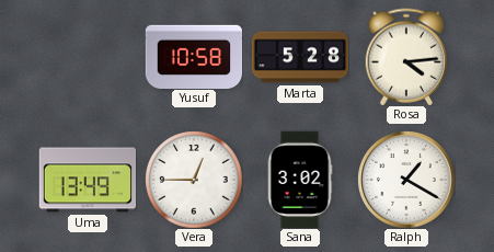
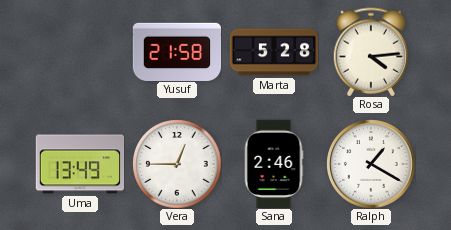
Yusuf: 10:58 -> 21:58 (177, 51)
Sana: 3:02 -> 2:46 (274, 164)
